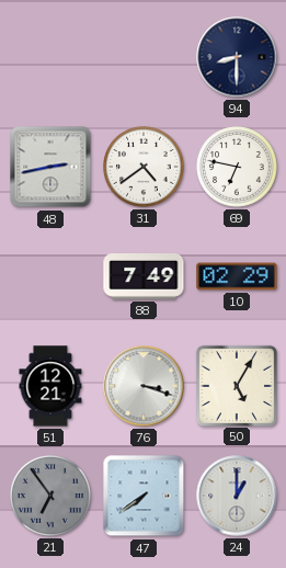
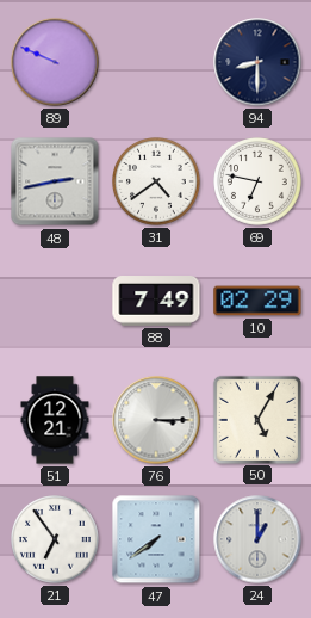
89: none -> 9:49 (55, 62)
76: 3:18 -> 3:15 (156, 420)
21 dial: grey -> white (56, 540)
